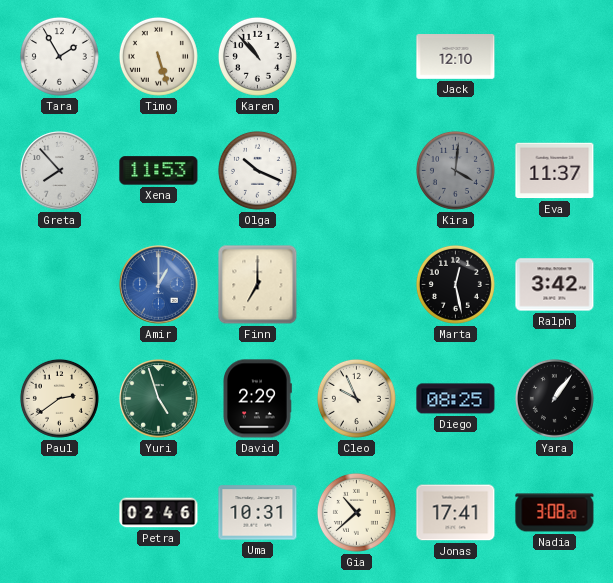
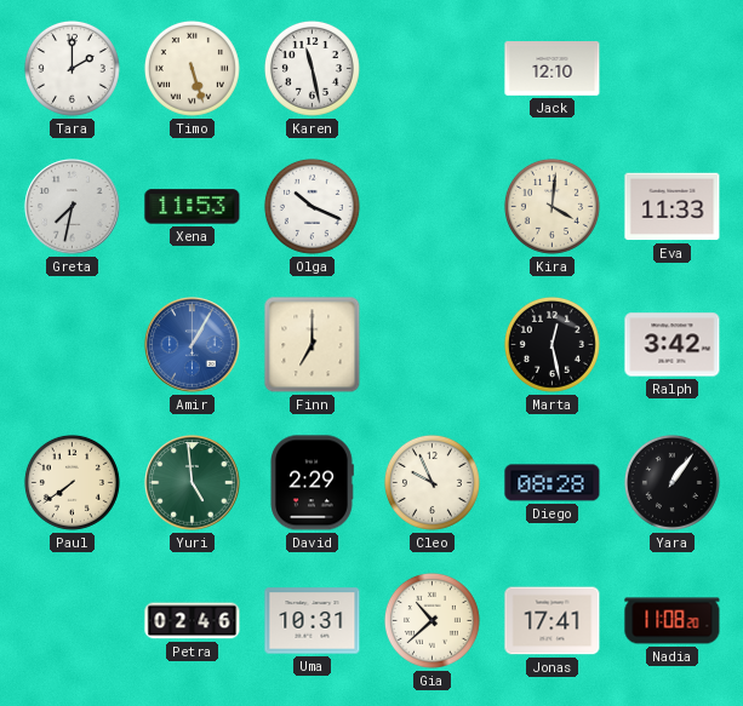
Tara: 1:55 -> 2:00 (72, 68)
Karen: 10:53 -> 11:28 (312, 68)
Greta: 7:53 -> 7:32 (73, 207)
Kira dial: grey -> cream (551, 206)
Eva: 11:37 -> 11:33 (673, 207)
Amir: 1:00 -> 1:05 (193, 345)
Paul: 2:39 -> 7:39 (72, 482)
Yuri: 4:57 -> 4:59 (193, 483)
Diego: 08:25 -> 08:28 (553, 483)
Nadia: 3:08 -> 11:08 (673, 621)
